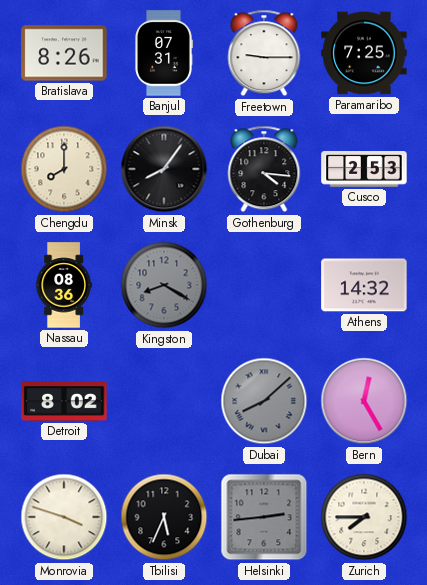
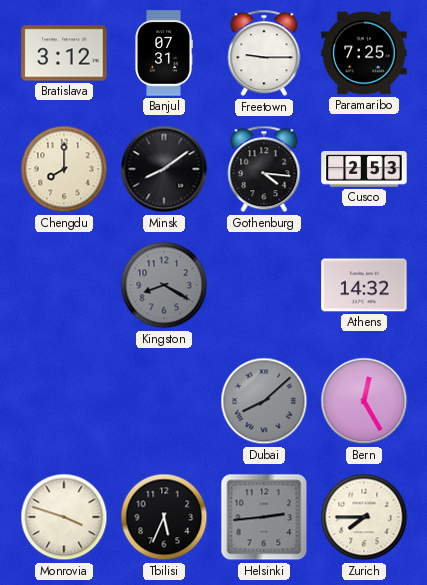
Bratislava: 8:26 -> 3:12 (64, 53)
Minsk: 8:06 -> 8:09 (164, 169)
Nassau: 08:36 -> none (64, 285)
Detroit: 8:02 -> none (64, 401)
